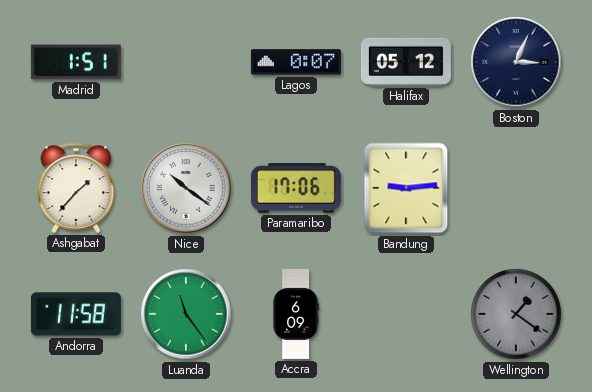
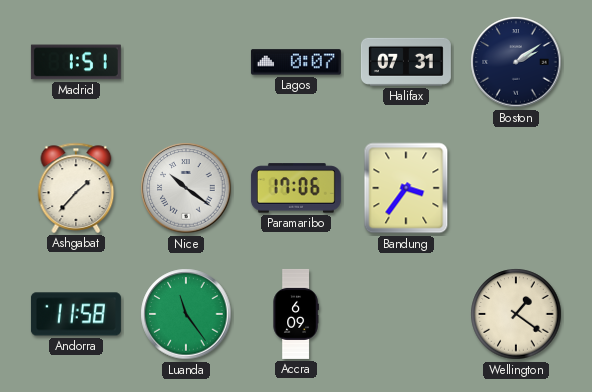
Halifax: 05:12 -> 07:31 (406, 62)
Boston: 3:04 -> 2:09 (516, 62)
Bandung: 9:14 -> 3:36 (406, 188)
Wellington dial: grey -> cream (516, 314)
